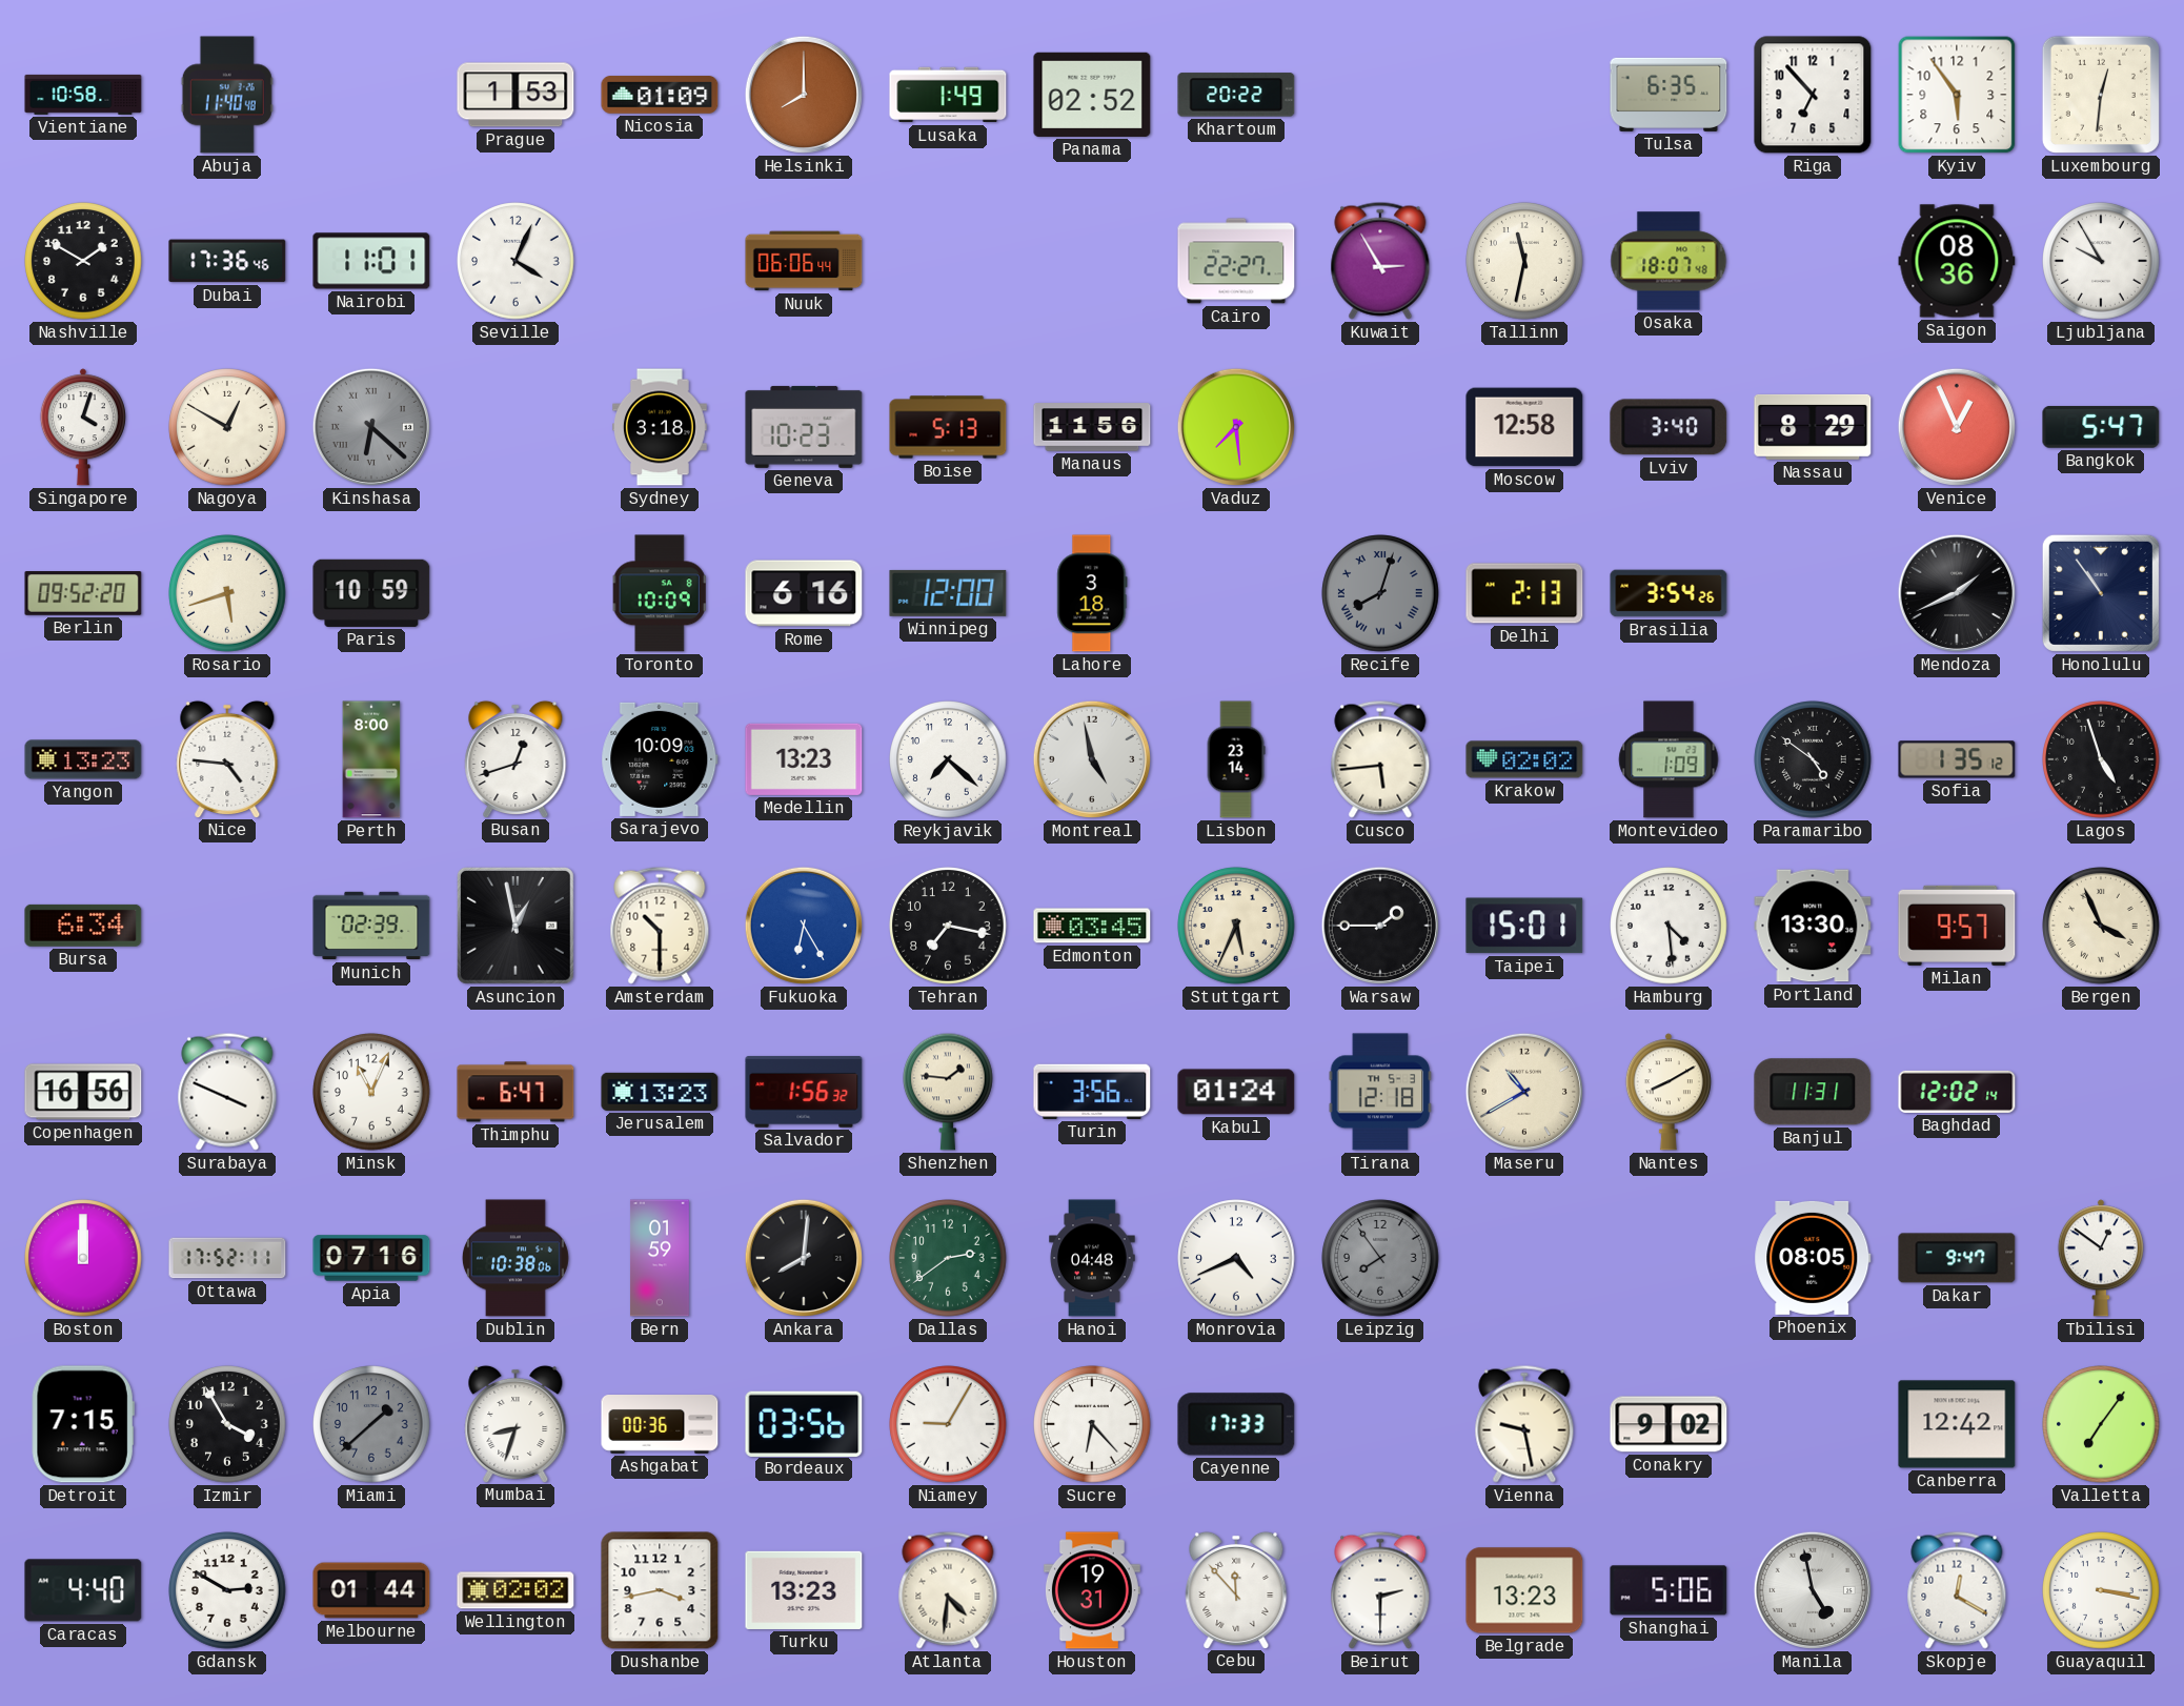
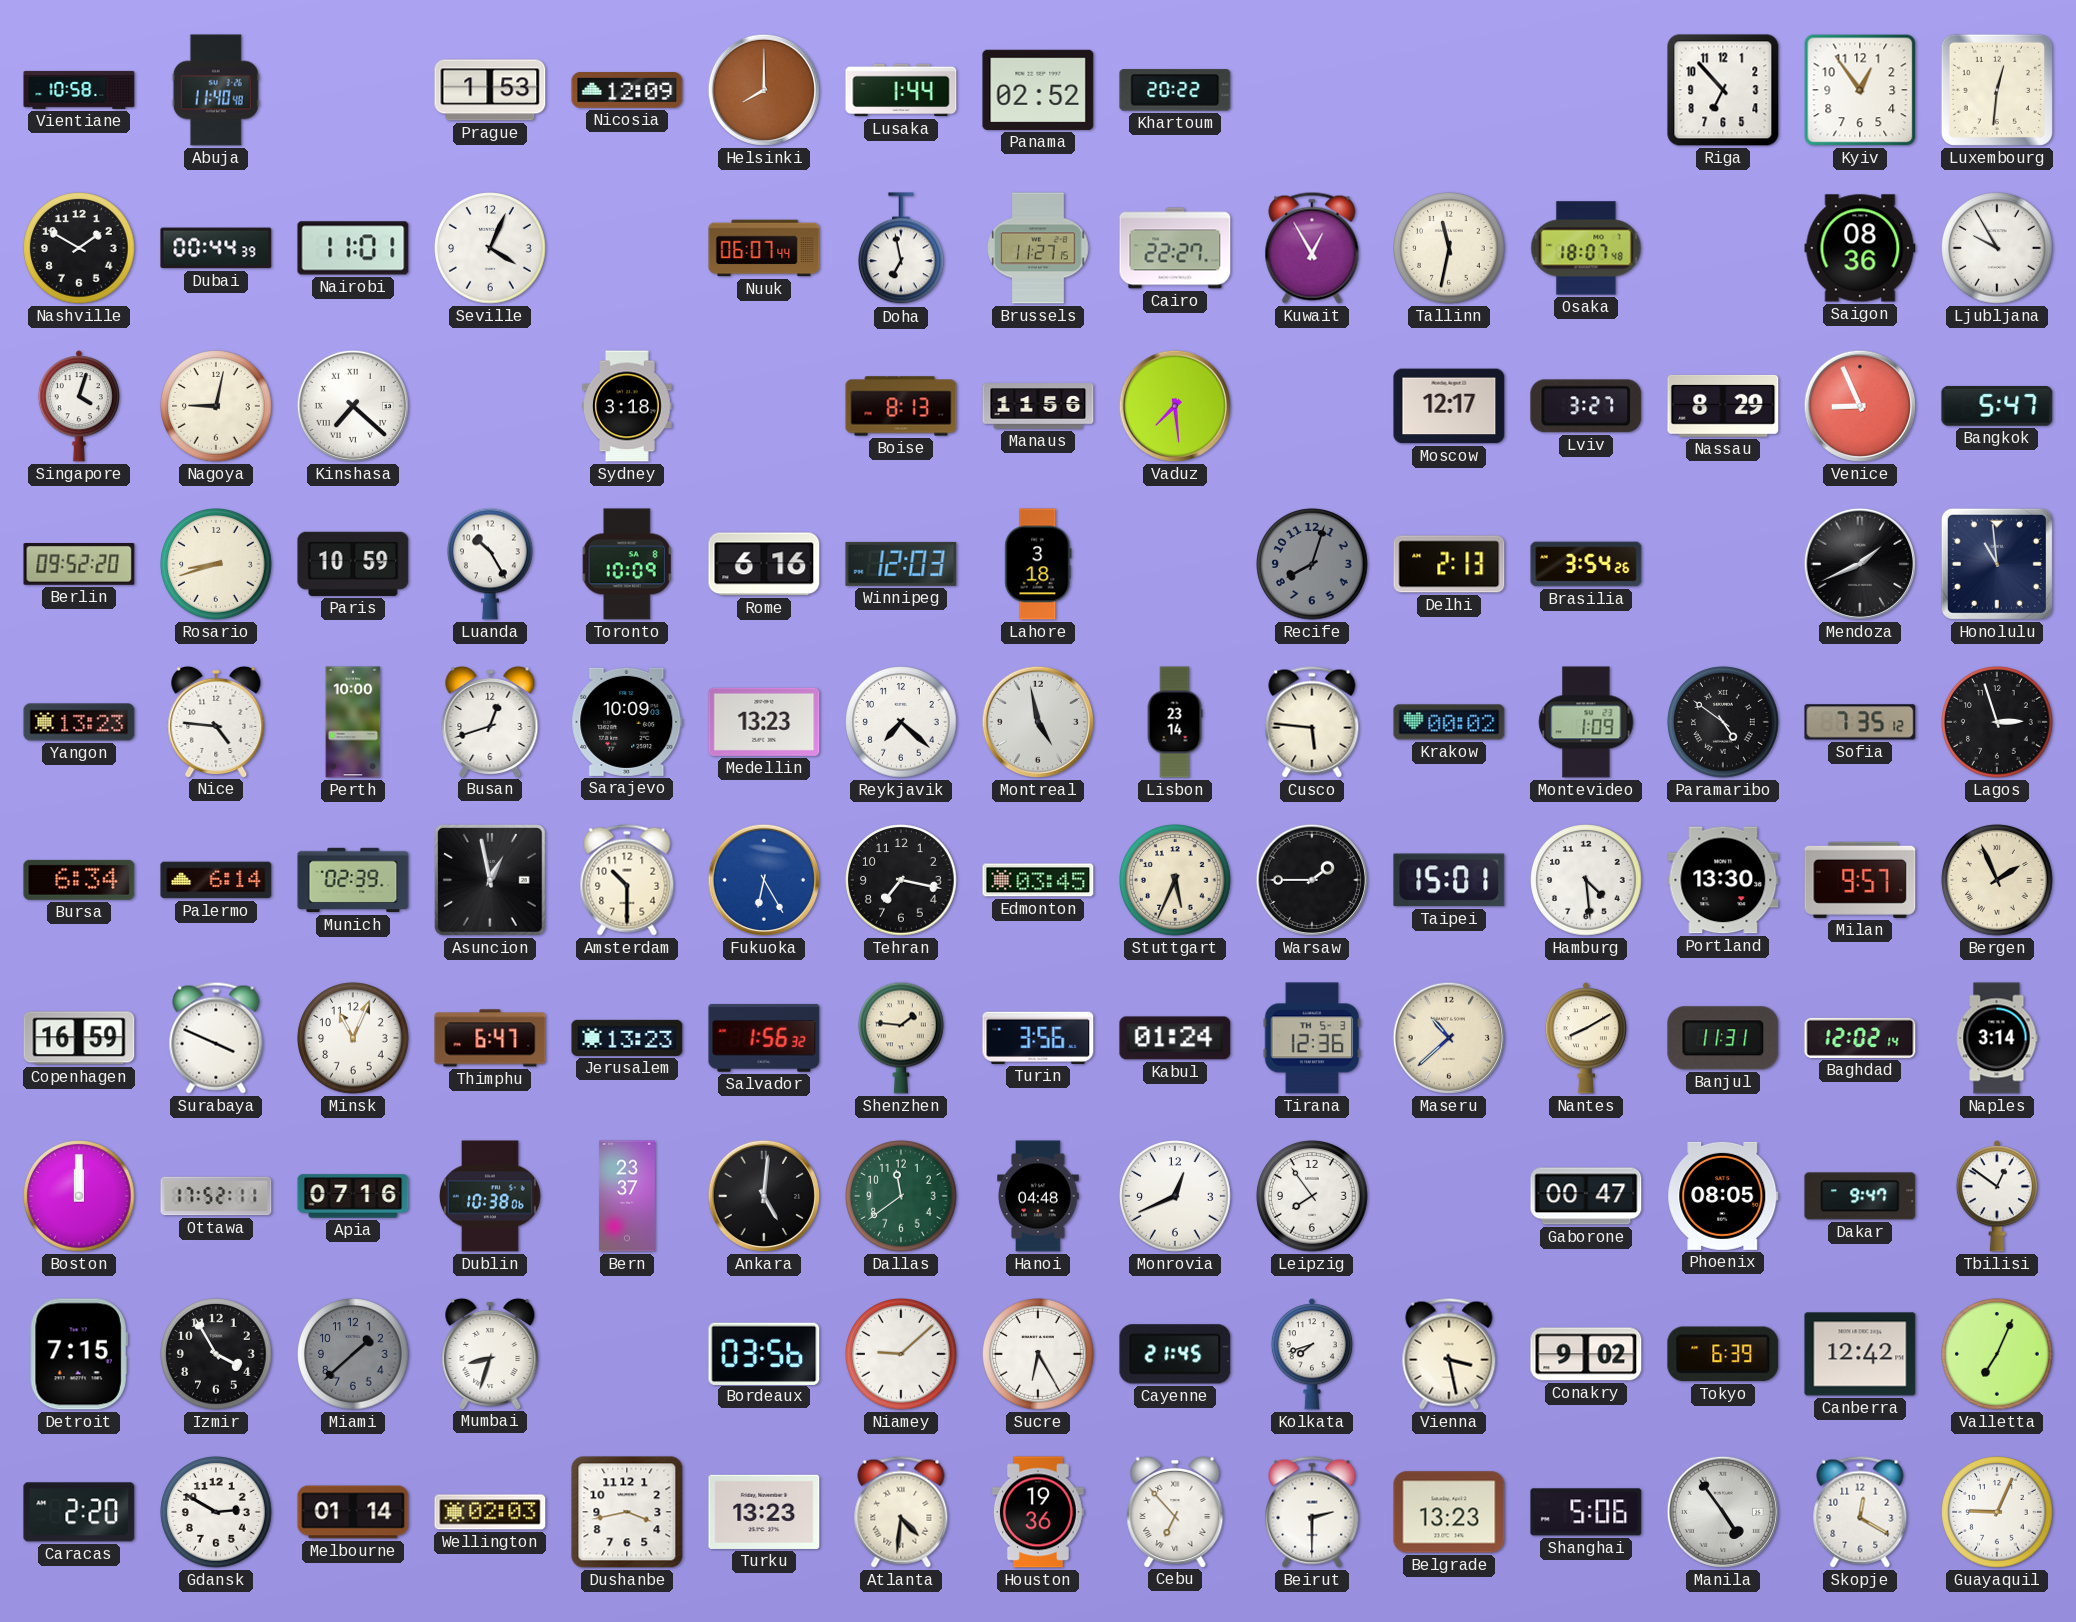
Nicosia: 01:09 -> 12:09 (627, 90)
Lusaka: 1:49 -> 1:44 (901, 90)
Tulsa: 6:35 -> none (1669, 95)
Kyiv: 5:54 -> 12:54 (1860, 90)
Dubai: 17:36 -> 00:44 (216, 248)
Nuuk: 06:06 -> 06:07 (764, 248)
Doha: none -> 6:58 (902, 249)
Brussels: none -> 11:27 (1038, 248)
Kuwait: 2:55 -> 12:55 (1312, 248)
Nagoya: 12:50 -> 9:02 (216, 406)
Kinshasa: 6:22 -> 7:22 (353, 406)
Kinshasa dial: grey -> white (353, 406)
Geneva: 10:23 -> none (804, 427)
Boise: 5:13 -> 8:13 (901, 406)
Moscow: 12:58 -> 12:17 (1449, 406)
Lviv: 3:40 -> 3:27 (1586, 406)
Venice: 12:56 -> 8:56 (1860, 406)
Rosario: 5:42 -> 8:42 (216, 564)
Luanda: none -> 10:25 (491, 564)
Winnipeg: 12:00 -> 12:03 (901, 564)
Recife numerals: Roman -> Arabic (1312, 564)
Honolulu: 10:54 -> 10:59 (1997, 564)
Perth: 8:00 -> 10:00 (353, 722)
Cusco: 5:44 -> 5:46 (1312, 722)
Krakow: 02:02 -> 00:02 (1449, 722)
Sofia: 1:35 -> 7:35 (1860, 722)
Lagos: 4:57 -> 2:57 (1997, 722)
Palermo: none -> 6:14 (216, 880)
Bergen: 3:56 -> 1:56 (1997, 880)
Copenhagen: 16:56 -> 16:59 (79, 1038)
Tirana: 12:18 -> 12:36 (1312, 1038)
Maseru: 10:40 -> 10:38 (1449, 1038)
Naples: none -> 3:14 (1997, 1038)
Bern: 01:59 -> 23:37 (627, 1196)
Ankara: 8:01 -> 5:01 (764, 1196)
Dallas: 2:39 -> 11:39 (901, 1196)
Monrovia: 4:41 -> 12:41 (1175, 1196)
Leipzig dial: grey -> white (1312, 1196)
Gaborone: none -> 00:47 (1586, 1196)
Ashgabat: 00:36 -> none (660, 1425)
Niamey: 9:05 -> 9:08 (901, 1354)
Sucre: 6:23 -> 6:25 (1038, 1354)
Cayenne: 17:33 -> 21:45 (1175, 1354)
Kolkata: none -> 7:42 (1312, 1354)
Vienna: 9:28 -> 3:28 (1449, 1354)
Tokyo: none -> 6:39 (1723, 1354)
Valletta: 7:06 -> 7:04 (1997, 1354)
Caracas: 4:40 -> 2:20 (79, 1512)
Melbourne: 01:44 -> 01:14 (353, 1512)
Wellington: 02:02 -> 02:03 (490, 1512)
Houston: 19:31 -> 19:36 (1038, 1512)
Cebu: 11:53 -> 6:53 (1175, 1511)
Manila: 4:58 -> 4:54 (1723, 1512)
Guayaquil: 3:17 -> 9:04 (1997, 1512)
